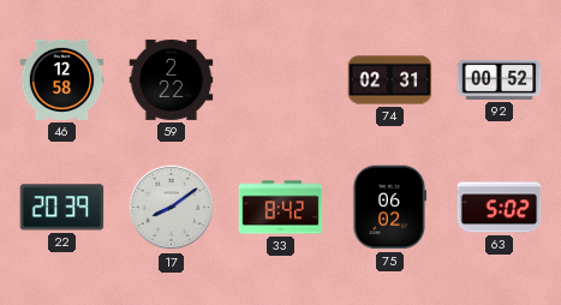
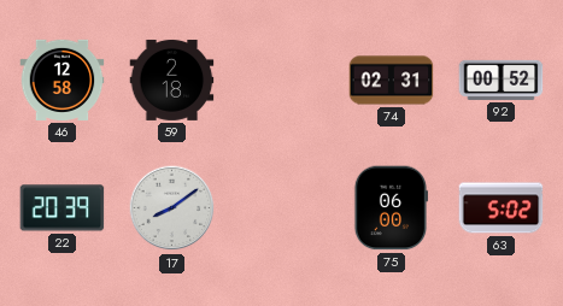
59: 2:22 -> 2:18 (172, 80)
33: 8:42 -> none (281, 208)
75: 06:02 -> 06:00 (389, 208)
